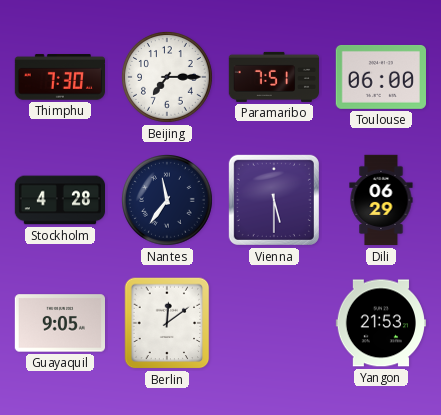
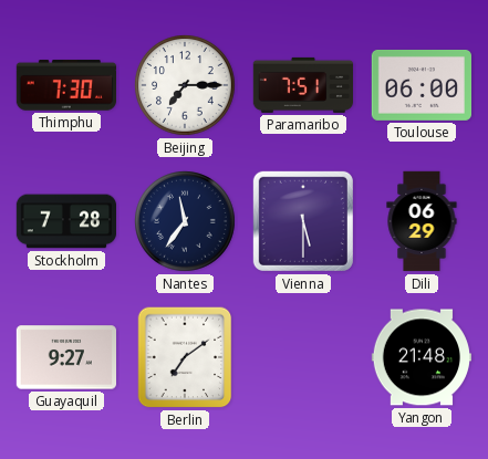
Stockholm: 4:28 -> 7:28 (65, 221)
Guayaquil: 9:05 -> 9:27 (65, 357)
Berlin: 12:09 -> 7:09 (185, 357)
Yangon: 21:53 -> 21:48 (420, 357)
